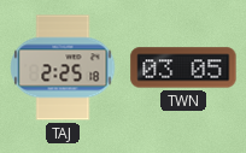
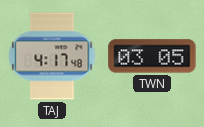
TAJ: 2:25 -> 4:17 (52, 56)
